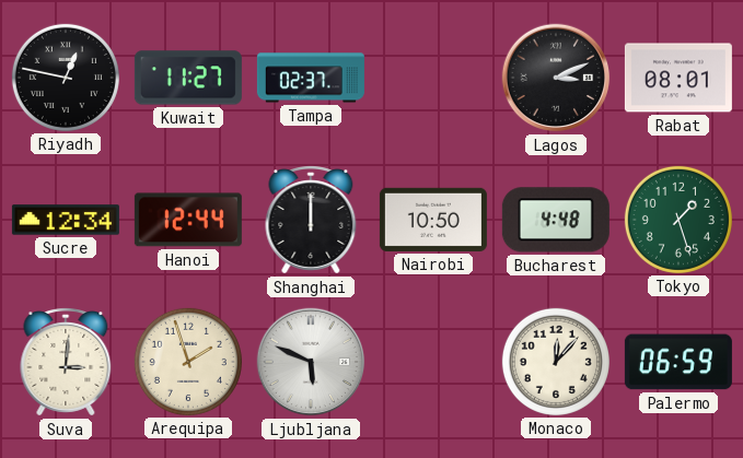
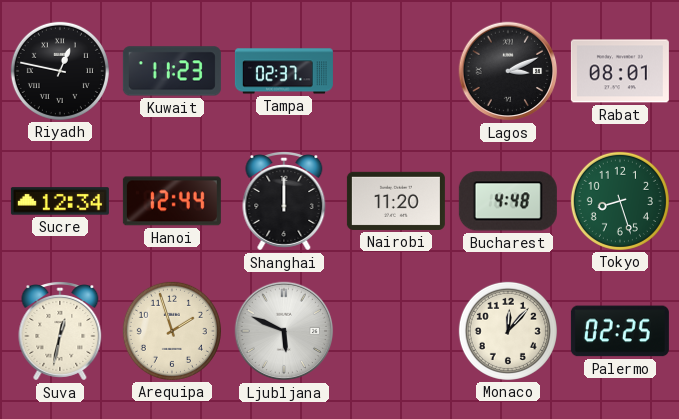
Kuwait: 11:27 -> 11:23 (172, 71)
Nairobi: 10:50 -> 11:20 (396, 201)
Tokyo: 1:27 -> 8:27 (620, 201)
Suva: 3:01 -> 12:32 (60, 332)
Palermo: 06:59 -> 02:25 (620, 331)
